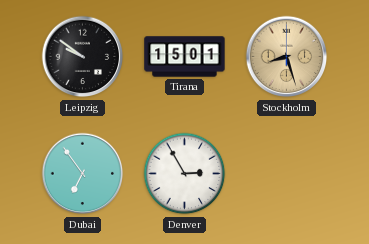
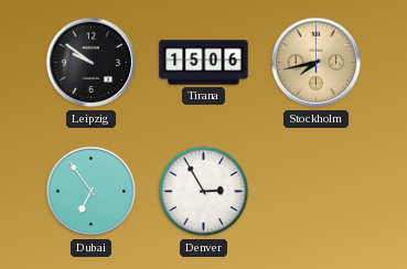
Tirana: 15:01 -> 15:06 (204, 63)
Stockholm: 8:27 -> 7:43 (317, 63)
